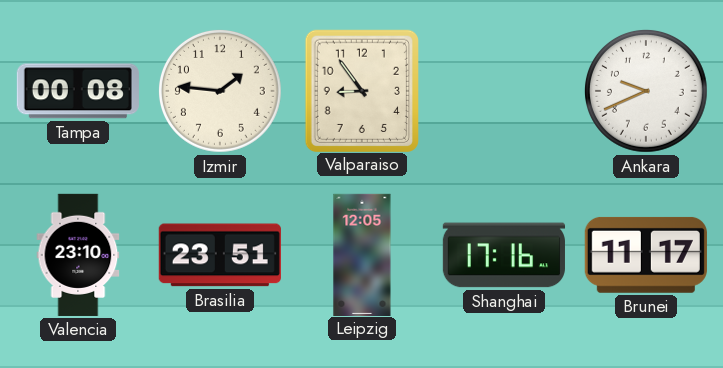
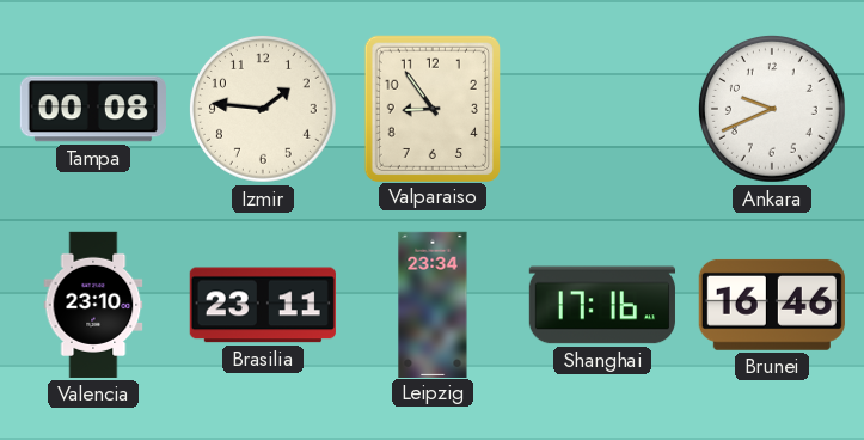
Brasilia: 23:51 -> 23:11 (263, 305)
Leipzig: 12:05 -> 23:34 (433, 304)
Brunei: 11:17 -> 16:46 (772, 305)
